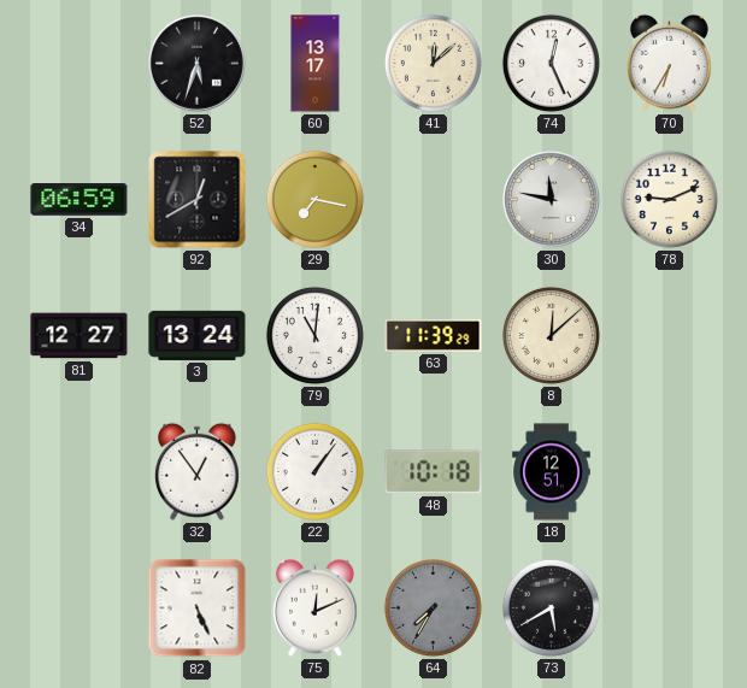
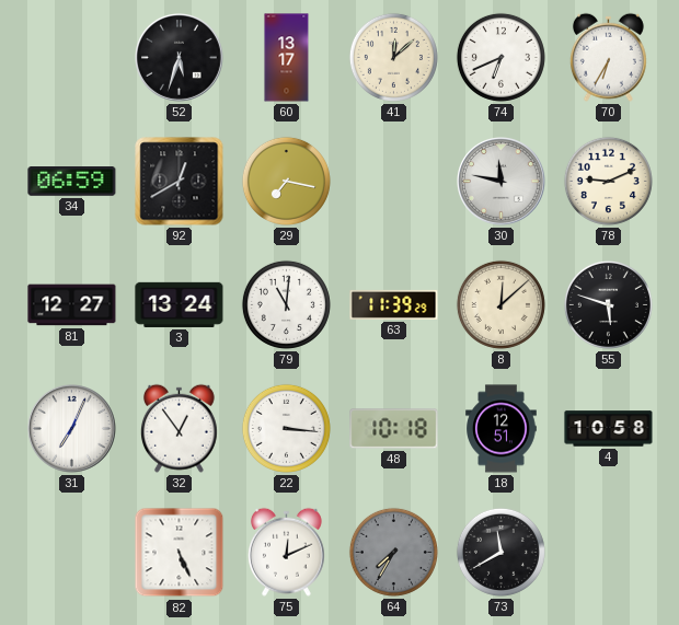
74: 12:26 -> 6:41 (500, 57)
55: none -> 5:48 (608, 304)
31: none -> 7:04 (72, 429)
22: 1:06 -> 3:16 (286, 428)
4: none -> 10:58 (609, 429)
73: 5:40 -> 11:40 (500, 552)
